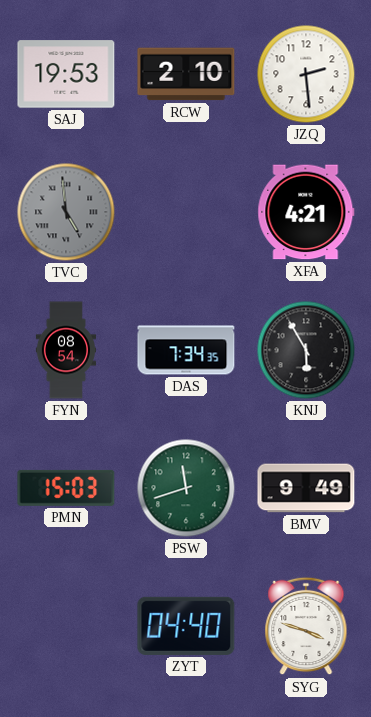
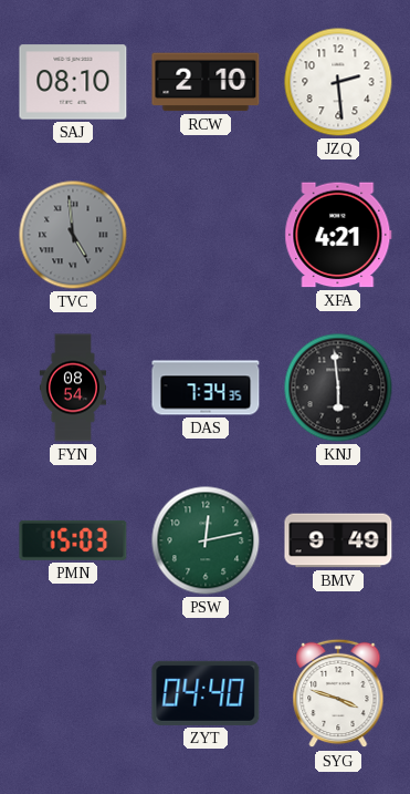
SAJ: 19:53 -> 08:10 (73, 82)
KNJ: 5:55 -> 5:59 (338, 388)
PSW: 11:42 -> 12:13 (206, 540)
